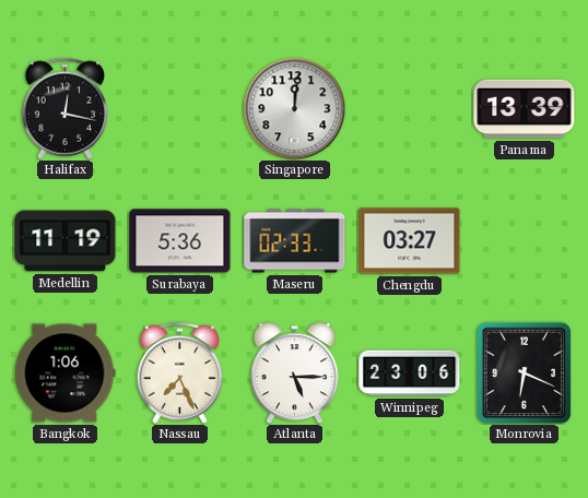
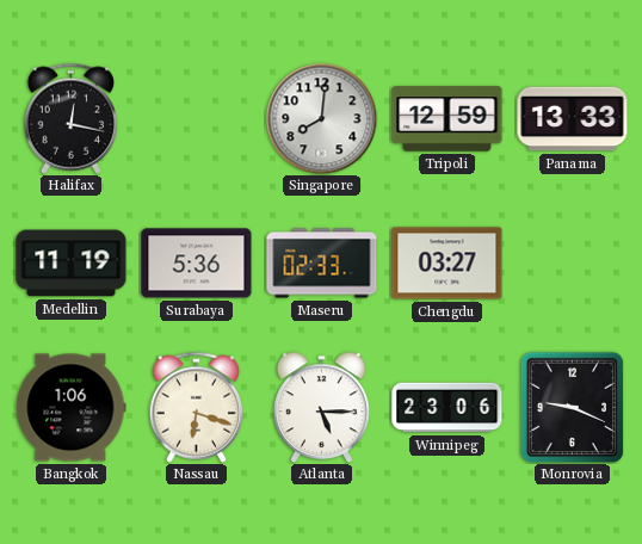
Singapore: 12:01 -> 8:01 (321, 118)
Tripoli: none -> 12:59 (447, 119)
Panama: 13:39 -> 13:33 (573, 119)
Nassau: 7:26 -> 6:18 (197, 407)
Monrovia: 6:19 -> 9:19 (573, 407)
